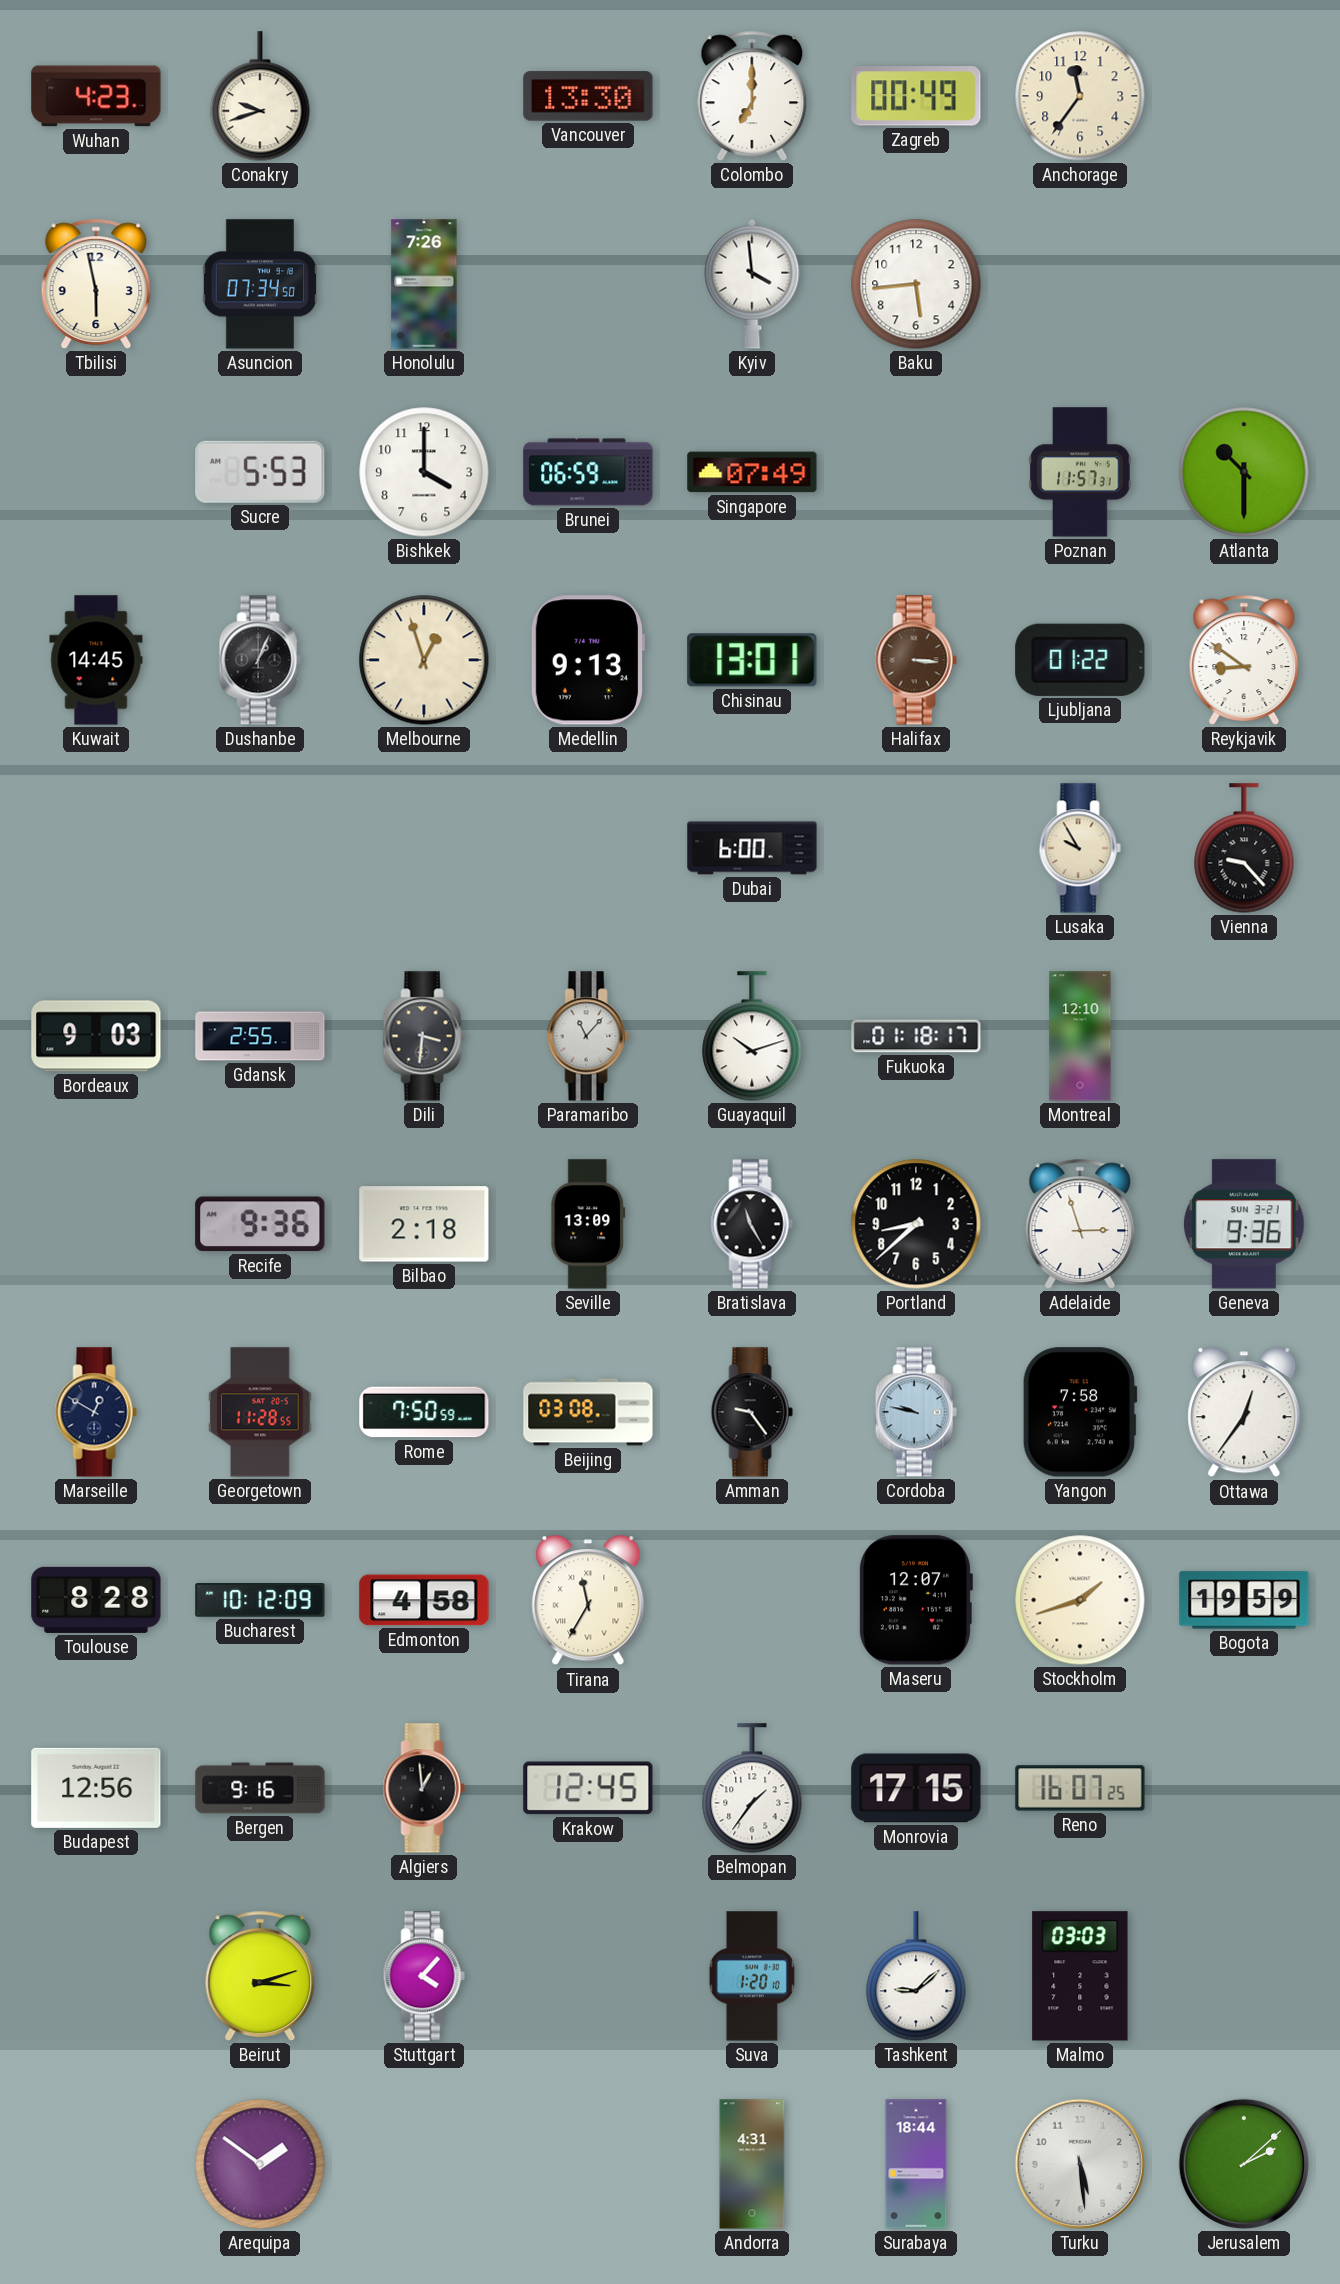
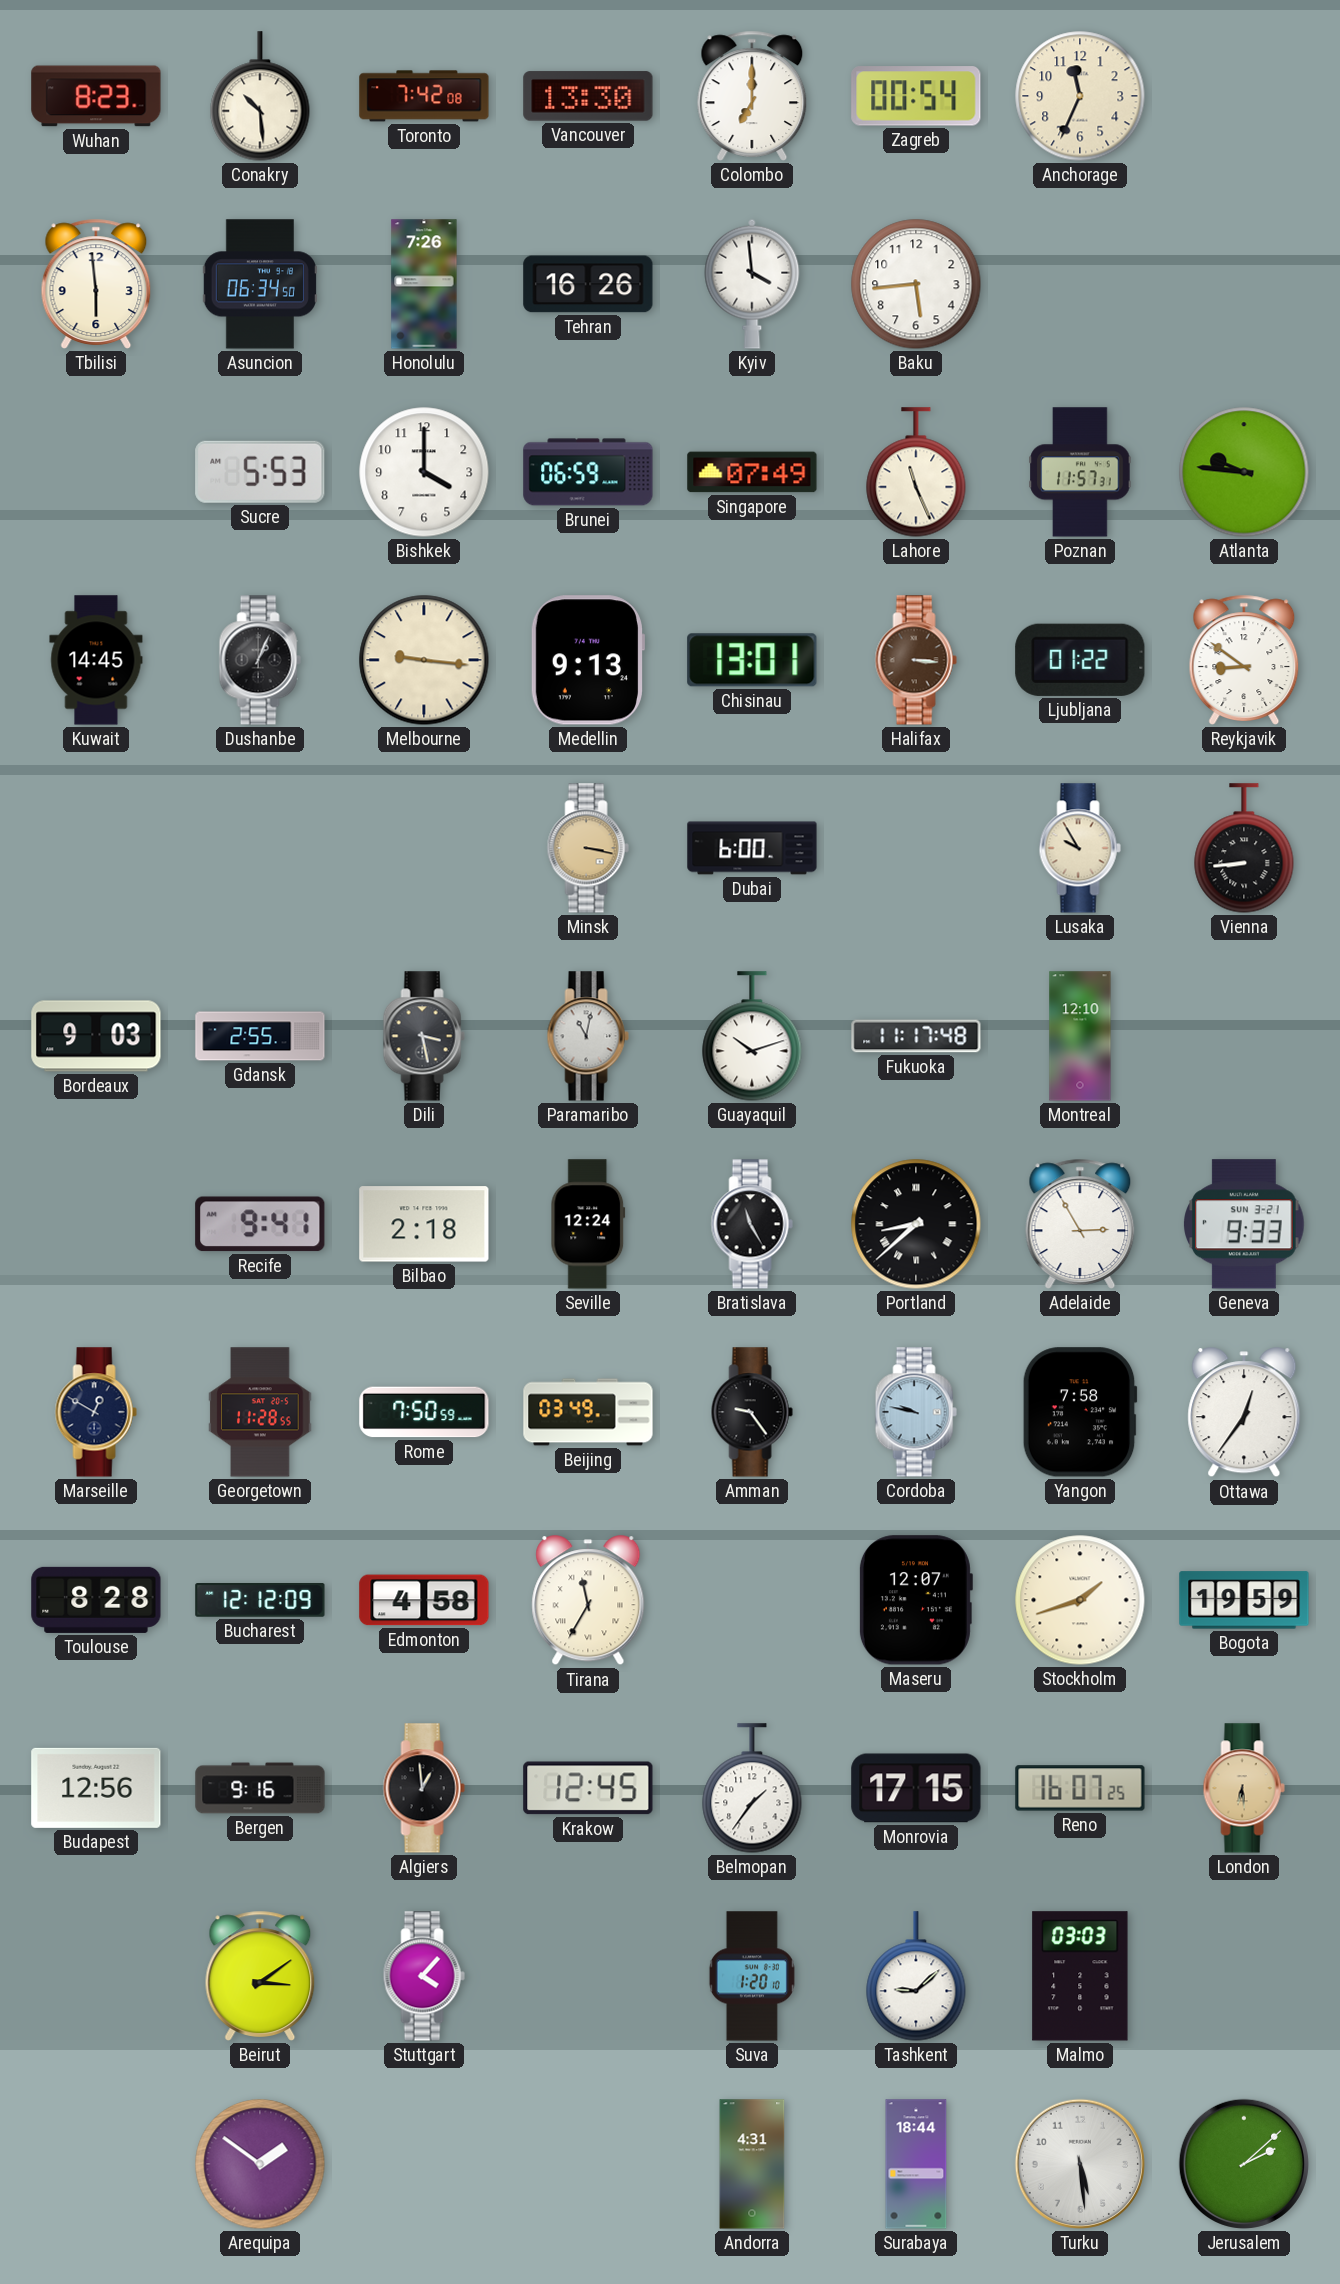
Wuhan: 4:23 -> 8:23 (96, 96)
Conakry: 9:42 -> 10:29 (260, 96)
Toronto: none -> 7:42 (424, 96)
Zagreb: 00:49 -> 00:54 (916, 96)
Anchorage: 11:36 -> 11:34 (1080, 96)
Tbilisi: 5:58 -> 5:59 (96, 284)
Asuncion: 07:34 -> 06:34 (260, 284)
Tehran: none -> 16:26 (588, 284)
Lahore: none -> 11:26 (916, 472)
Atlanta: 10:30 -> 9:46 (1244, 472)
Melbourne: 12:57 -> 9:16 (424, 660)
Minsk: none -> 3:17 (588, 848)
Vienna: 9:23 -> 8:44 (1244, 848)
Dili: 3:31 -> 3:28 (424, 1036)
Paramaribo: 11:07 -> 11:02 (588, 1036)
Fukuoka: 01:18 -> 11:17 (916, 1036)
Recife: 9:36 -> 9:41 (260, 1224)
Seville: 13:09 -> 12:24 (588, 1224)
Portland numerals: Arabic -> Roman (916, 1224)
Adelaide: 2:57 -> 2:55 (1080, 1224)
Geneva: 9:36 -> 9:33 (1244, 1224)
Beijing: 03:08 -> 03:49 (588, 1412)
Bucharest: 10:12 -> 12:12 (260, 1601)
London: none -> 6:29 (1244, 1788)
Beirut: 3:12 -> 3:09 (260, 1976)
